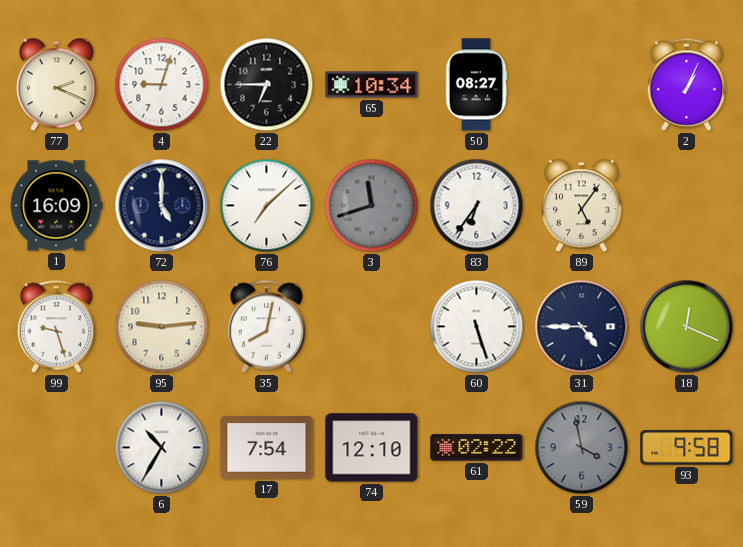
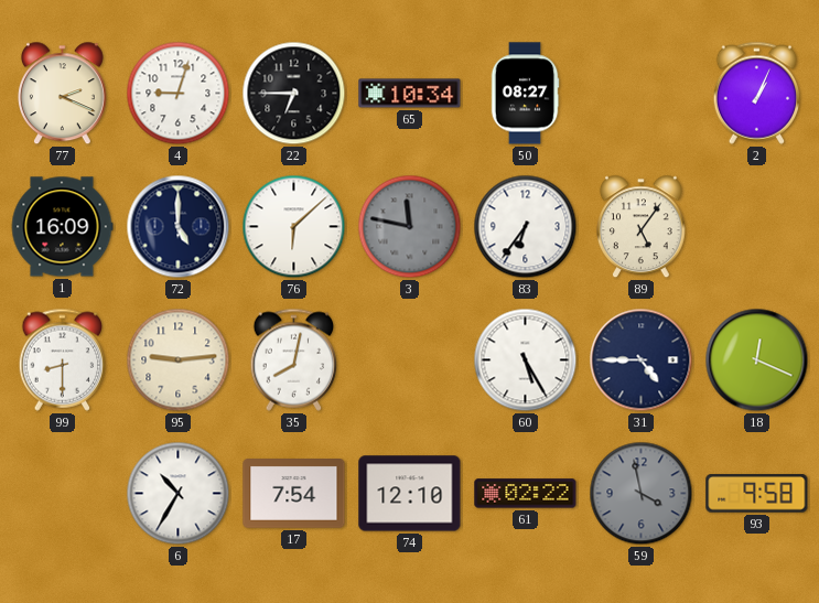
76: 7:08 -> 6:08 (294, 227)
3: 11:42 -> 11:47 (410, 227)
99: 9:27 -> 8:30 (63, 359)
60: 5:27 -> 5:25 (526, 360)
